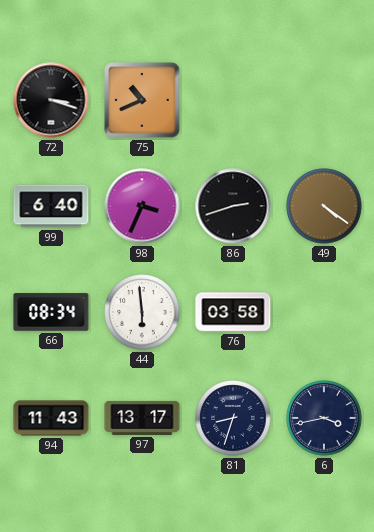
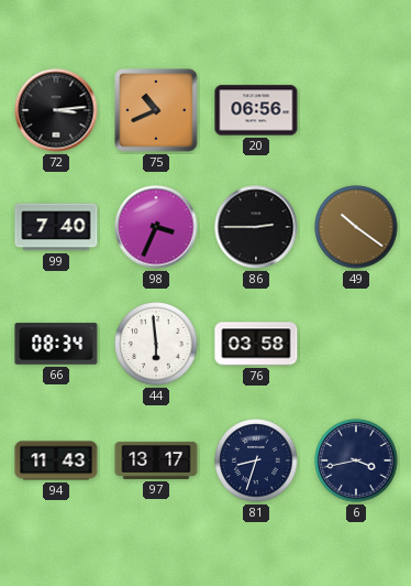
72: 3:18 -> 3:14 (56, 110)
20: none -> 06:56 (256, 110)
99: 6:40 -> 7:40 (56, 227)
86: 2:42 -> 2:45 (256, 227)
49: 4:21 -> 10:21 (356, 227)
